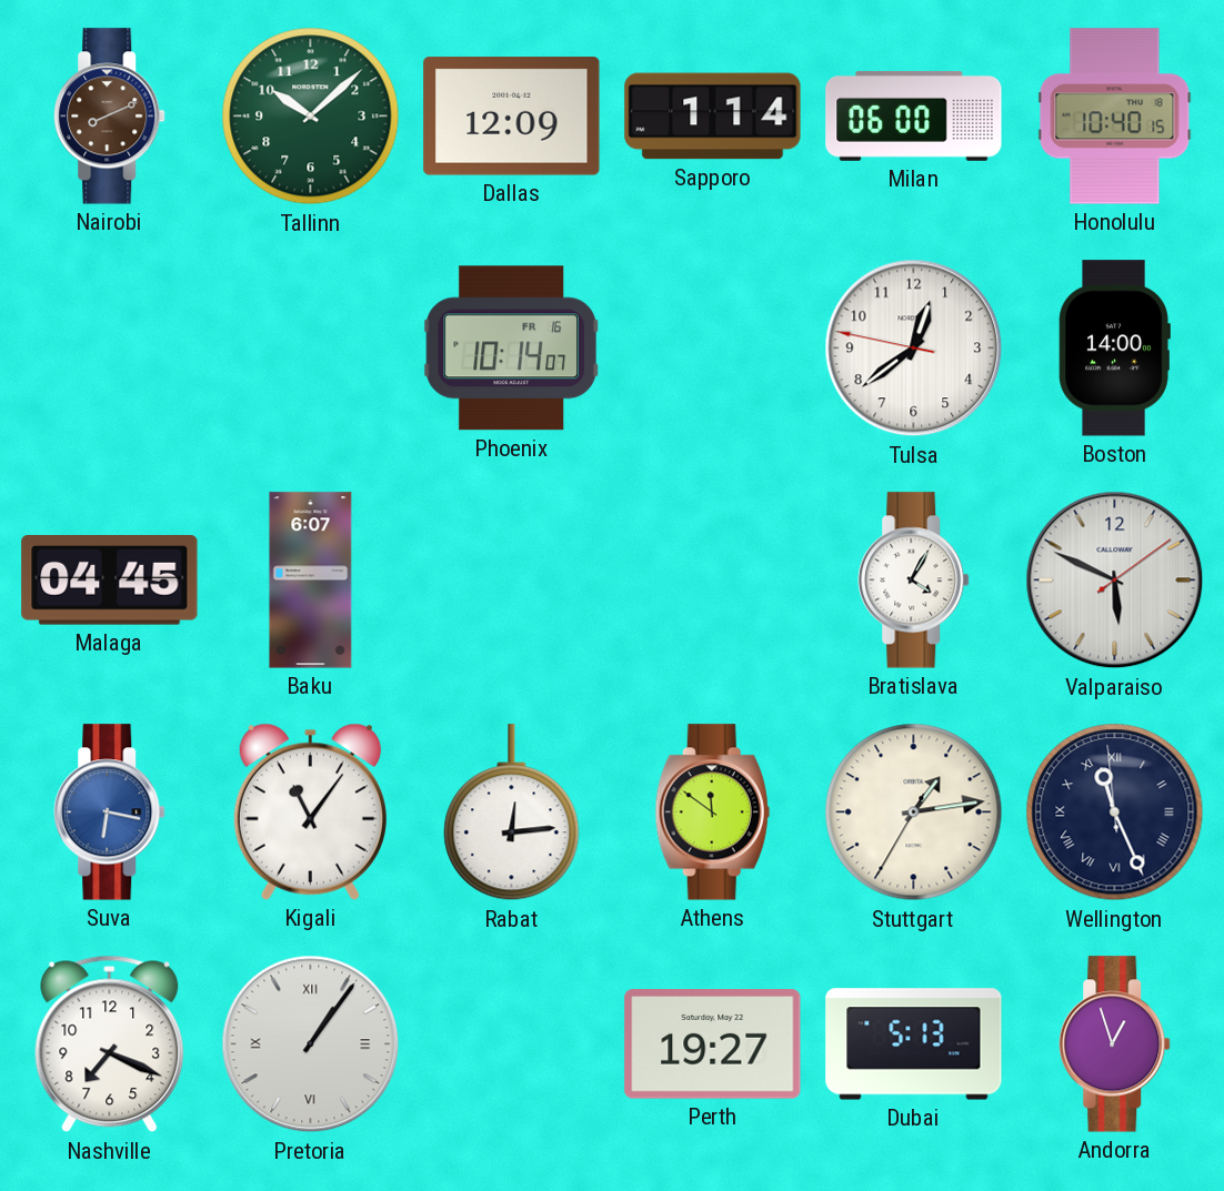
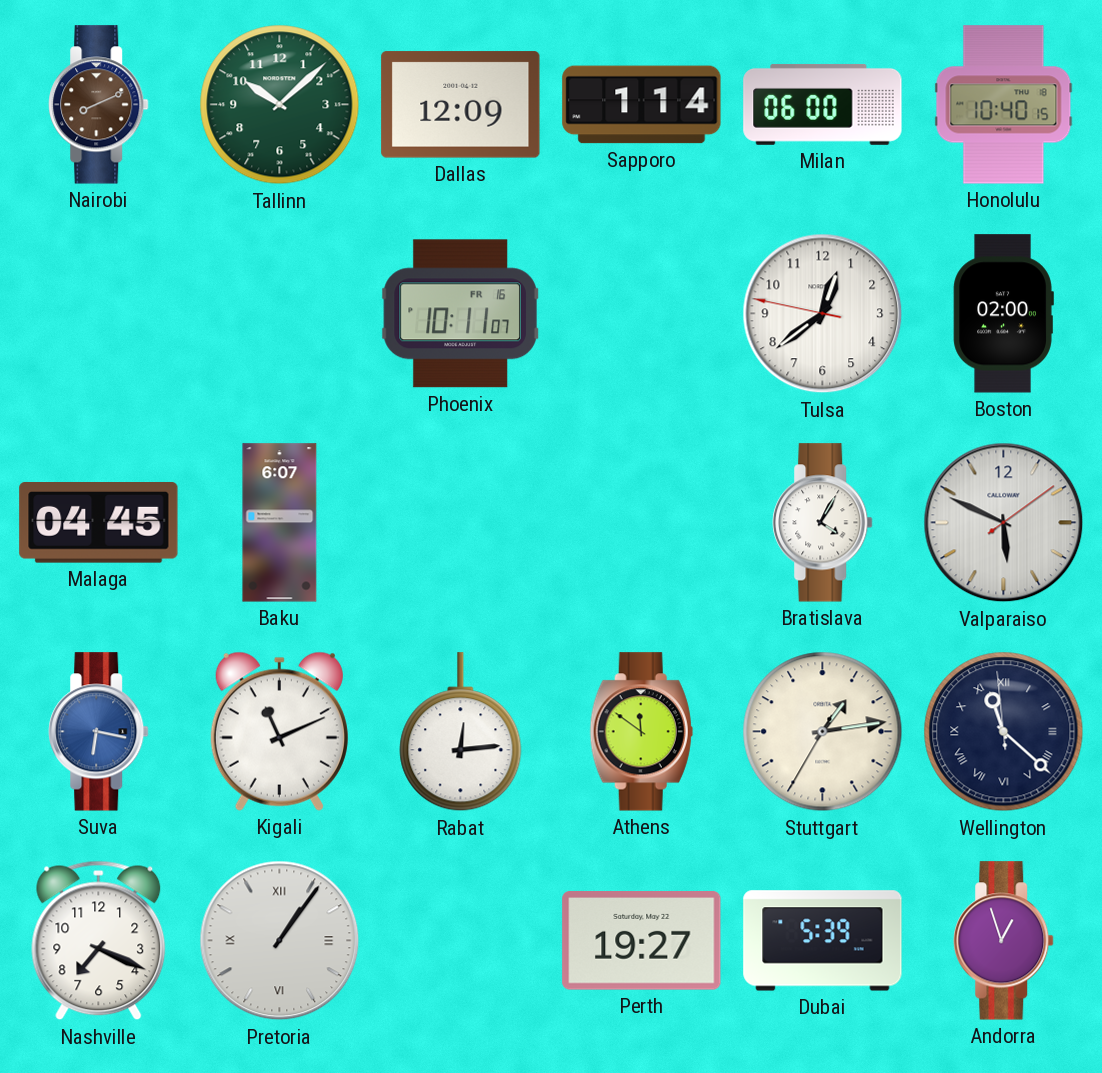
Phoenix: 10:14 -> 10:11 (460, 314)
Boston: 14:00 -> 02:00 (1003, 314)
Kigali: 11:06 -> 11:11 (279, 731)
Wellington: 11:25 -> 11:21 (1004, 732)
Dubai: 5:13 -> 5:39 (823, 941)
